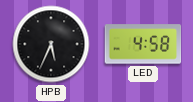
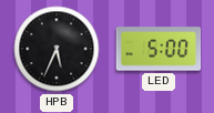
LED: 4:58 -> 5:00 (159, 49)
